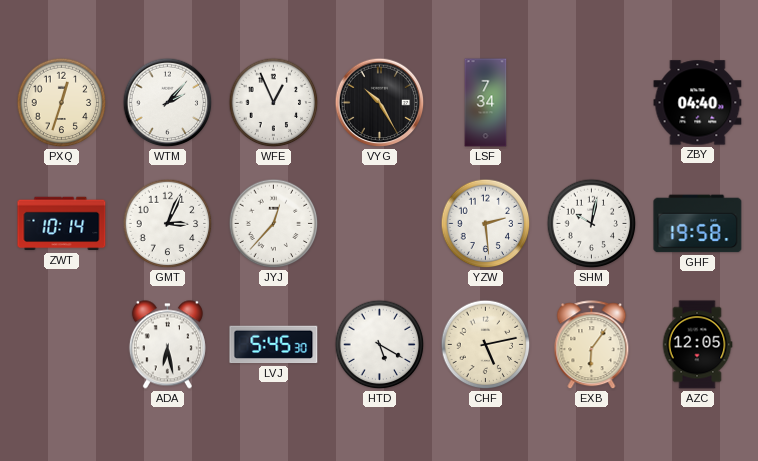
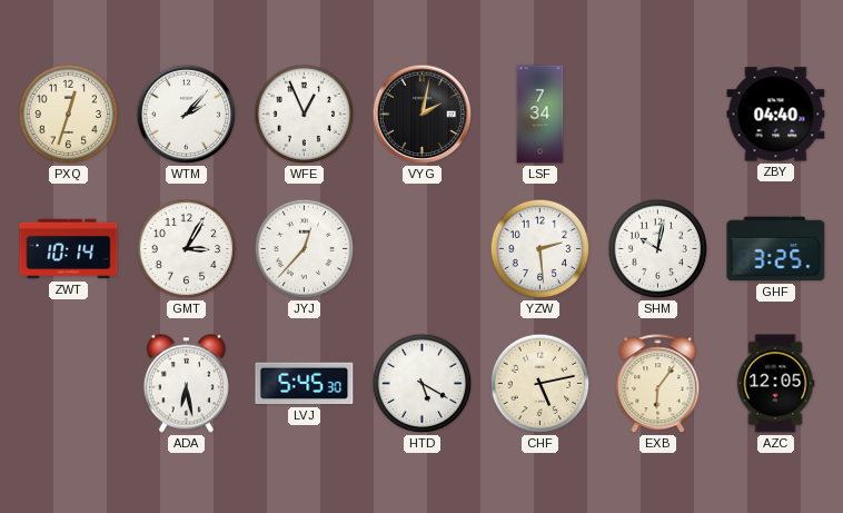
VYG: 10:25 -> 2:02 (423, 115)
GMT: 3:04 -> 3:05 (187, 249)
GHF: 19:58 -> 3:25 (776, 249)
